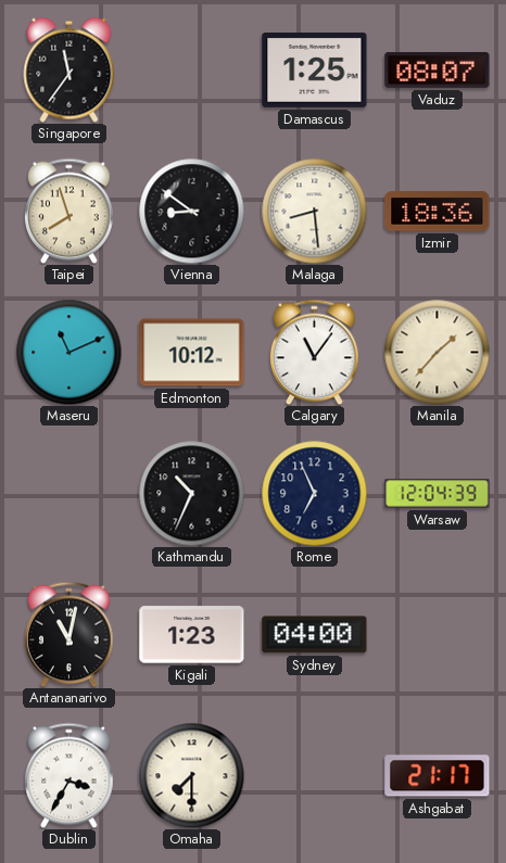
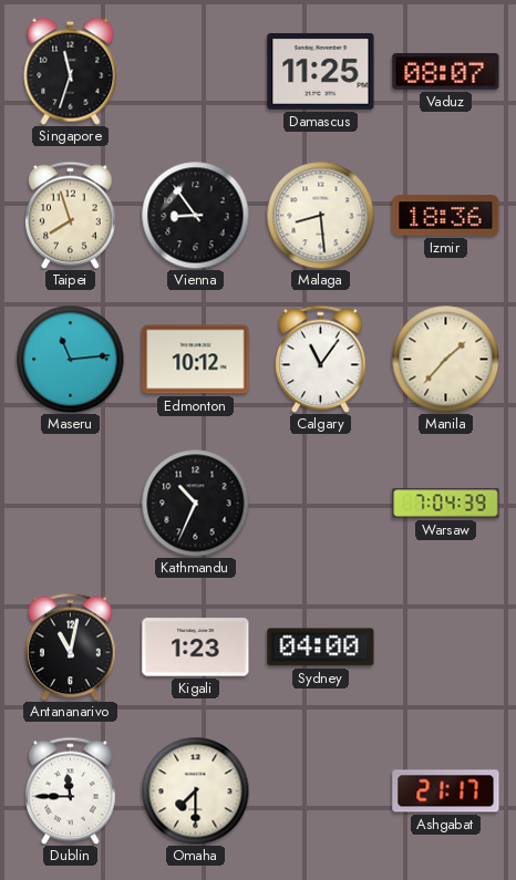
Singapore: 11:36 -> 11:33 (71, 71)
Damascus: 1:25 -> 11:25 (321, 71)
Vienna: 8:51 -> 8:54 (195, 215)
Maseru: 11:11 -> 11:14 (70, 359)
Rome: 6:56 -> none (314, 493)
Warsaw: 12:04 -> 7:04 (446, 504)
Dublin: 3:35 -> 11:45 (71, 790)
